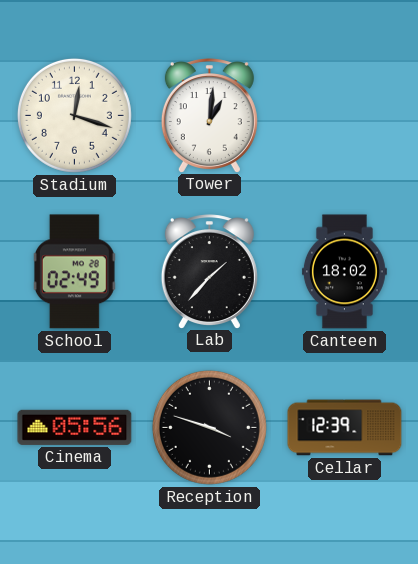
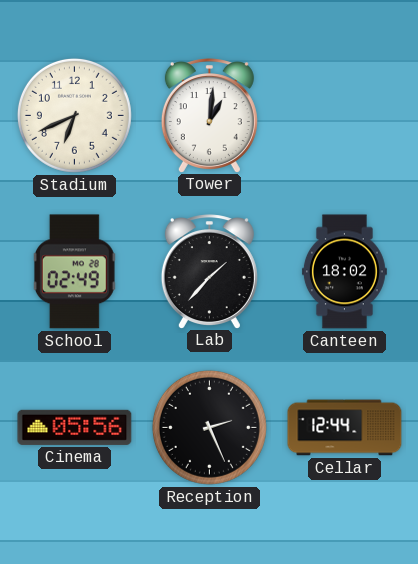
Stadium: 12:18 -> 6:41 (74, 115)
Reception: 3:48 -> 2:26 (209, 427)
Cellar: 12:39 -> 12:44 (345, 428)
